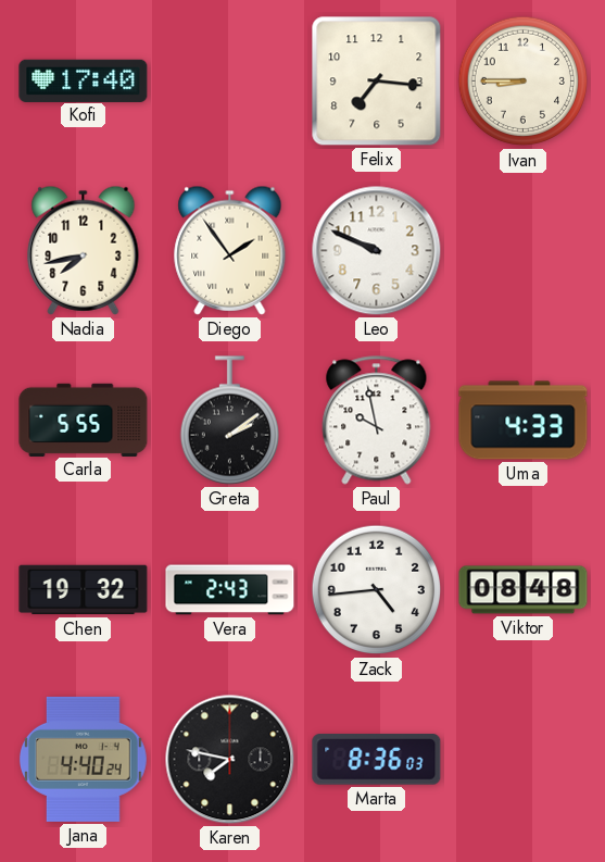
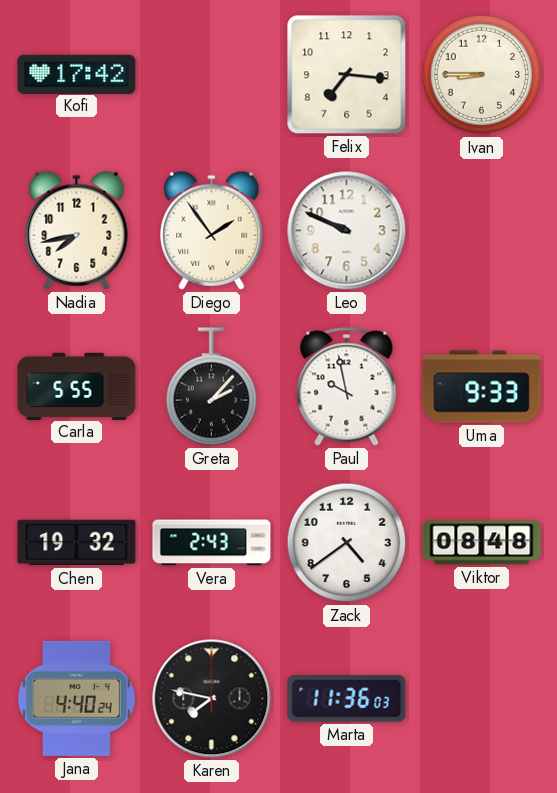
Kofi: 17:40 -> 17:42 (77, 74)
Greta: 2:09 -> 2:07 (211, 387)
Uma: 4:33 -> 9:33 (482, 387)
Zack: 4:44 -> 4:39 (347, 543)
Marta: 8:36 -> 11:36 (347, 699)
